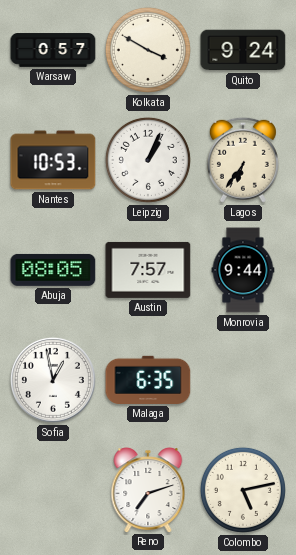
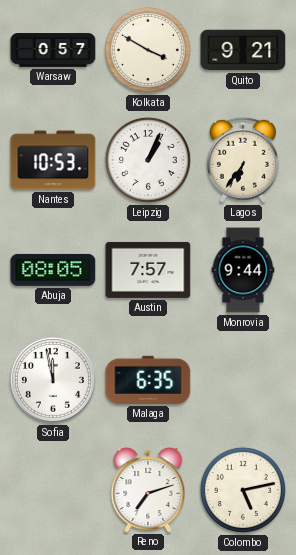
Quito: 9:24 -> 9:21 (243, 50)
Sofia: 12:58 -> 11:58 (53, 380)
